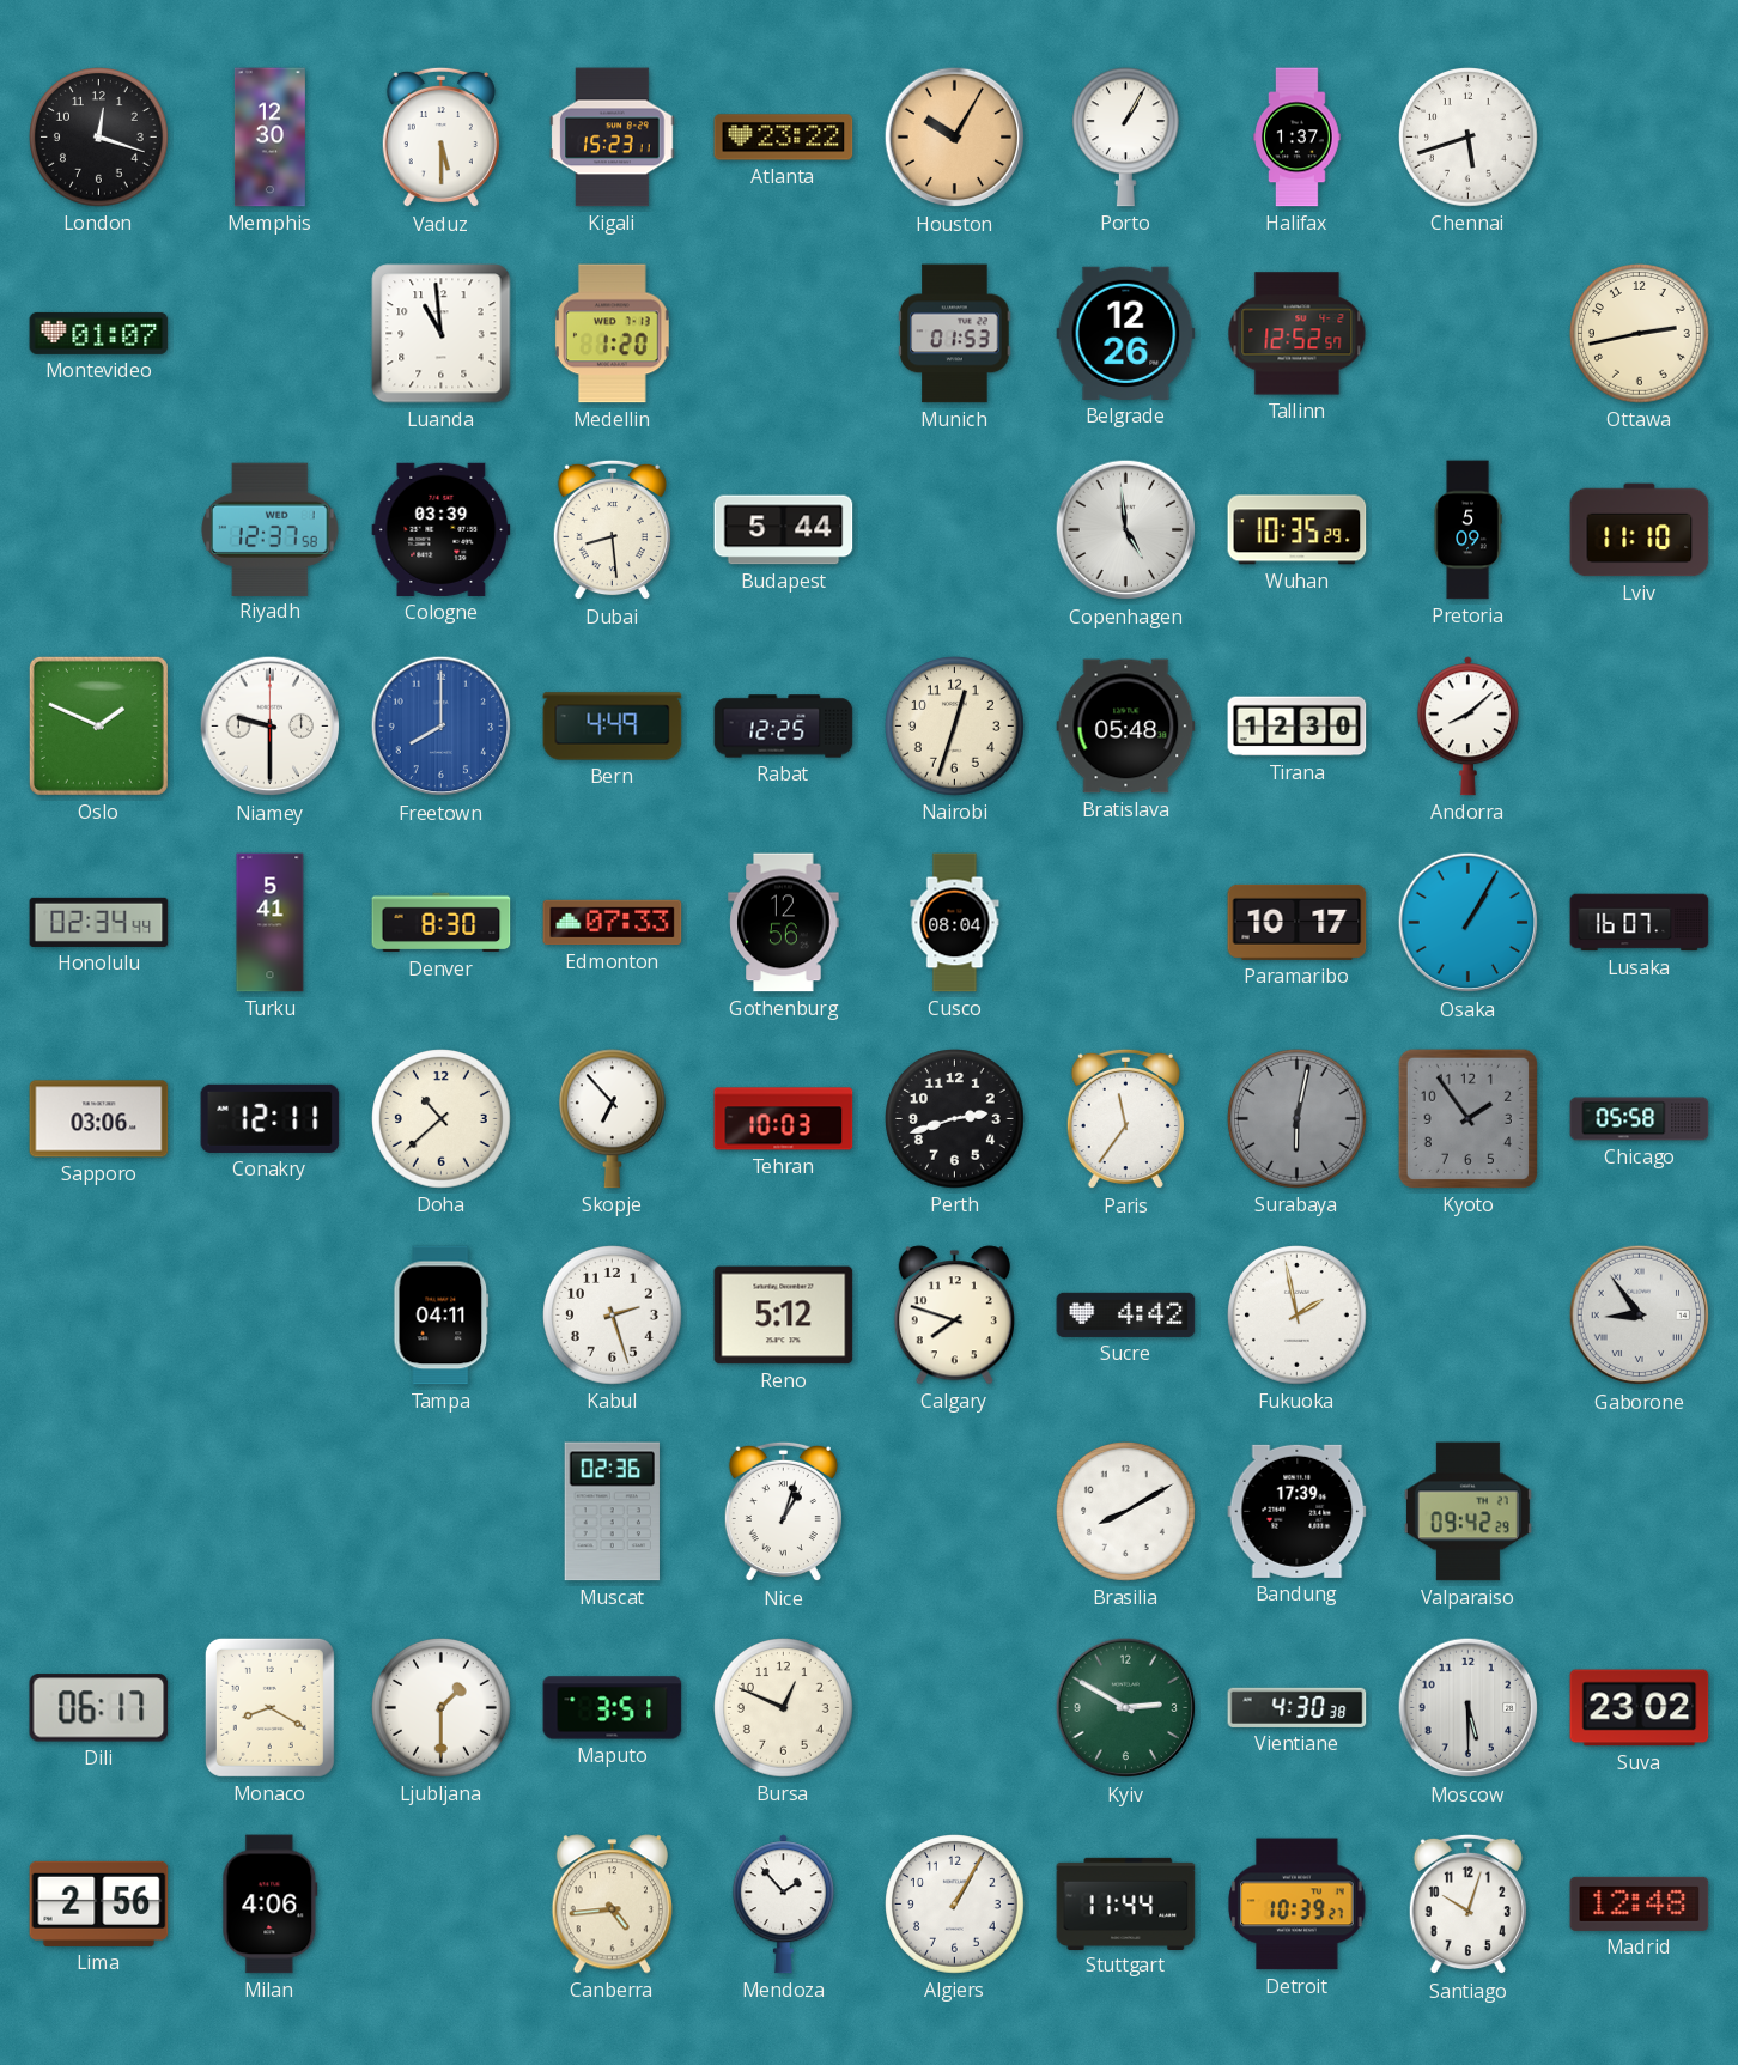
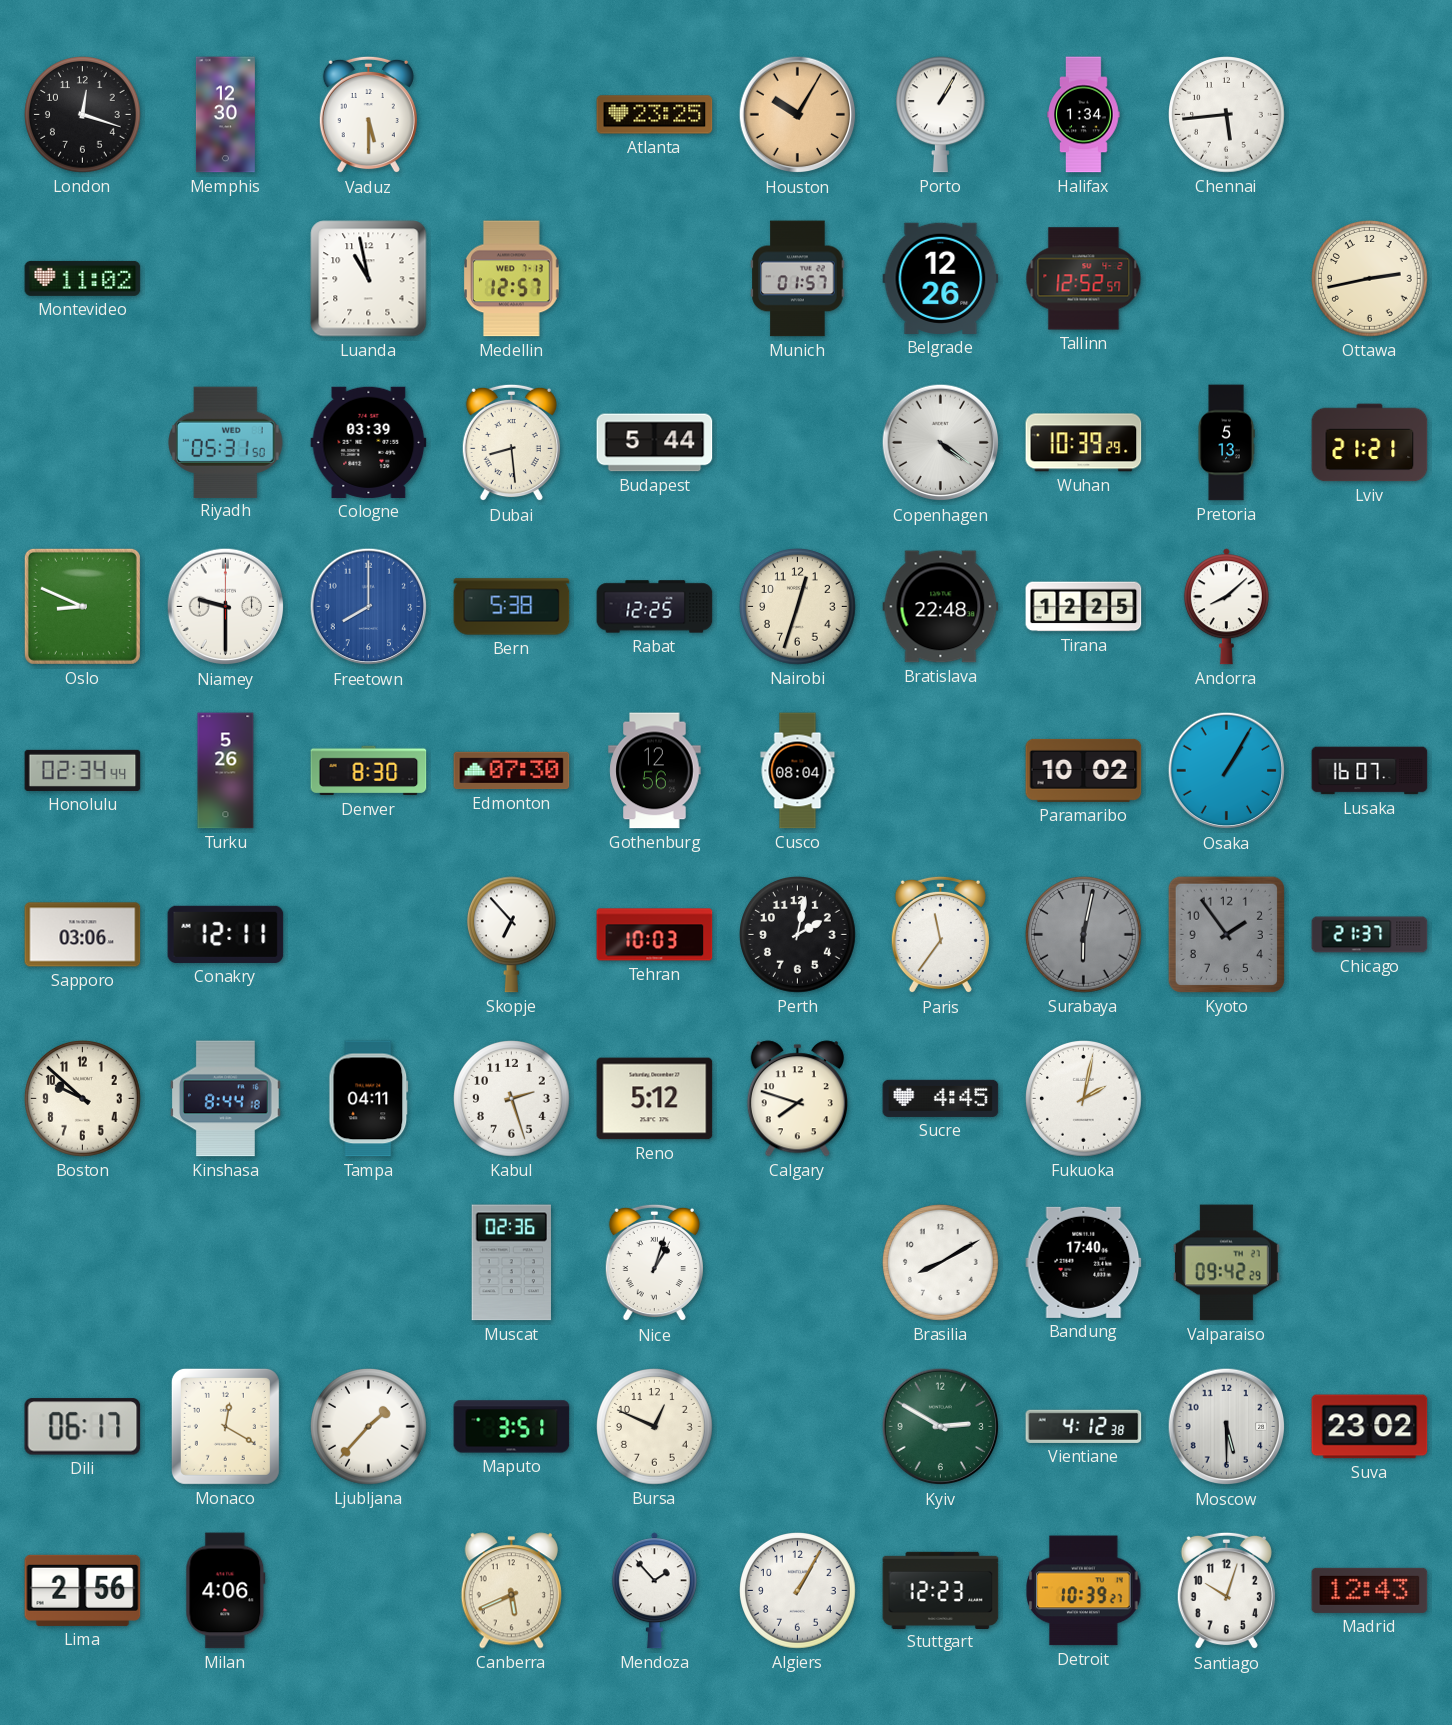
Kigali: 15:23 -> none (613, 138)
Atlanta: 23:22 -> 23:25 (655, 115)
Halifax: 1:37 -> 1:34 (1084, 115)
Chennai: 5:42 -> 5:44 (1227, 115)
Montevideo: 01:07 -> 11:02 (83, 278)
Luanda: 10:59 -> 10:58 (369, 279)
Medellin: 1:20 -> 12:57 (511, 279)
Munich: 01:53 -> 01:57 (798, 279)
Riyadh: 12:37 -> 05:31 (226, 442)
Copenhagen: 4:59 -> 4:21 (941, 443)
Wuhan: 10:35 -> 10:39 (1084, 443)
Pretoria: 5:09 -> 5:13 (1226, 443)
Lviv: 11:10 -> 21:21 (1370, 443)
Oslo: 1:49 -> 8:49 (82, 606)
Bern: 4:49 -> 5:38 (512, 607)
Bratislava: 05:48 -> 22:48 (941, 607)
Tirana: 12:30 -> 12:25 (1084, 607)
Turku: 5:41 -> 5:26 (226, 771)
Edmonton: 07:33 -> 07:30 (512, 771)
Paramaribo: 10:17 -> 10:02 (1084, 770)
Doha: 10:38 -> none (442, 1119)
Perth: 2:42 -> 2:02 (798, 935)
Chicago: 05:58 -> 21:37 (1370, 935)
Boston: none -> 9:52 (83, 1099)
Kinshasa: none -> 8:44 (225, 1099)
Sucre: 4:42 -> 4:45 (941, 1098)
Fukuoka: 1:58 -> 2:02 (1084, 1099)
Gaborone: 8:54 -> none (1640, 1316)
Bandung: 17:39 -> 17:40 (1084, 1262)
Monaco: 8:20 -> 12:20 (225, 1426)
Ljubljana: 1:30 -> 1:37 (369, 1427)
Vientiane: 4:30 -> 4:12 (1084, 1426)
Canberra: 4:44 -> 5:41 (511, 1591)
Stuttgart: 11:44 -> 12:23 (941, 1590)
Madrid: 12:48 -> 12:43 (1370, 1590)
